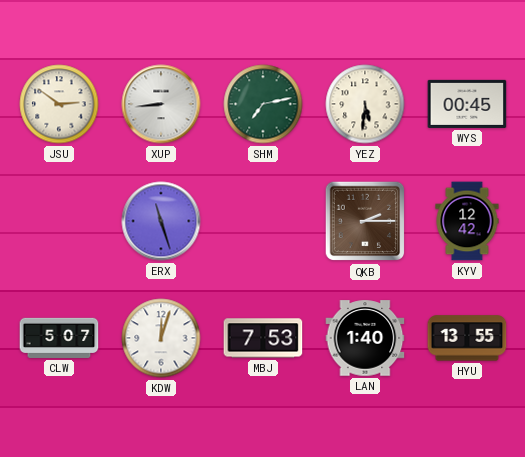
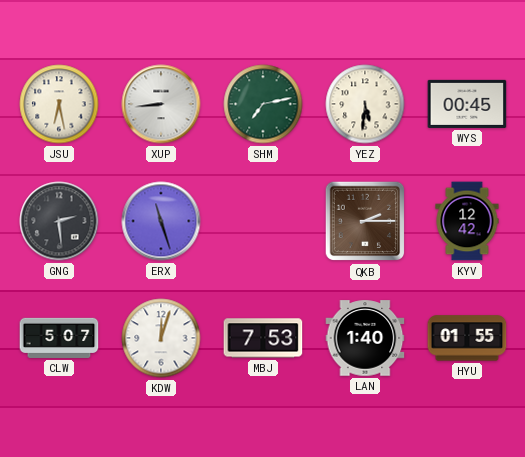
JSU: 2:51 -> 6:28 (59, 104)
GNG: none -> 2:29 (59, 221)
HYU: 13:55 -> 01:55 (467, 338)
